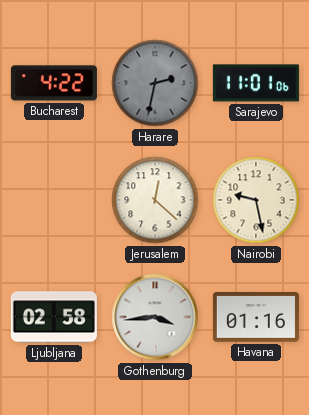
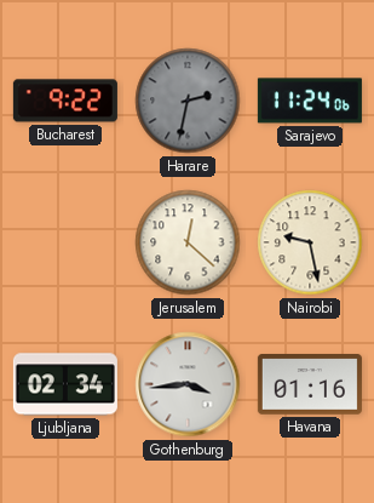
Bucharest: 4:22 -> 9:22 (65, 101)
Sarajevo: 11:01 -> 11:24 (310, 101)
Ljubljana: 02:58 -> 02:34 (65, 384)
